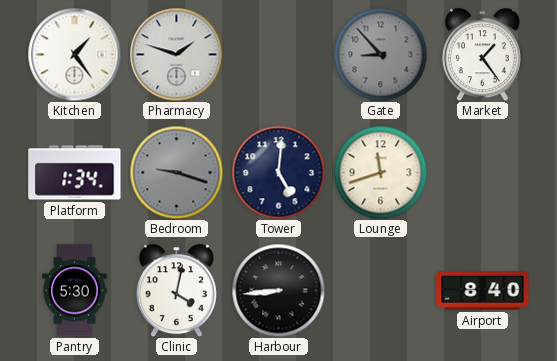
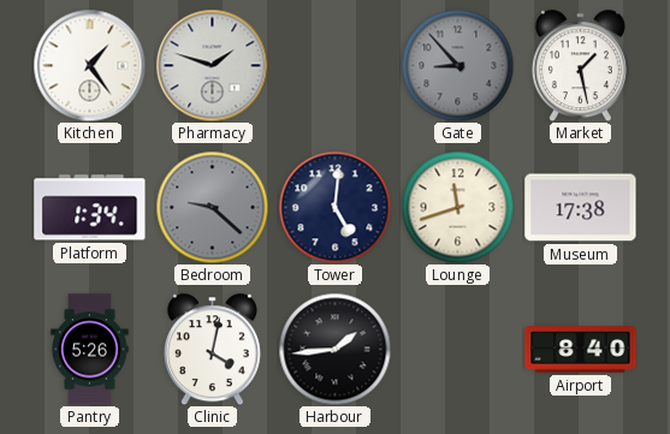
Market: 1:24 -> 1:28 (580, 65)
Bedroom: 9:18 -> 9:22 (212, 207)
Museum: none -> 17:38 (581, 208)
Pantry: 5:30 -> 5:26 (90, 350)
Harbour: 8:44 -> 1:44 (334, 349)
